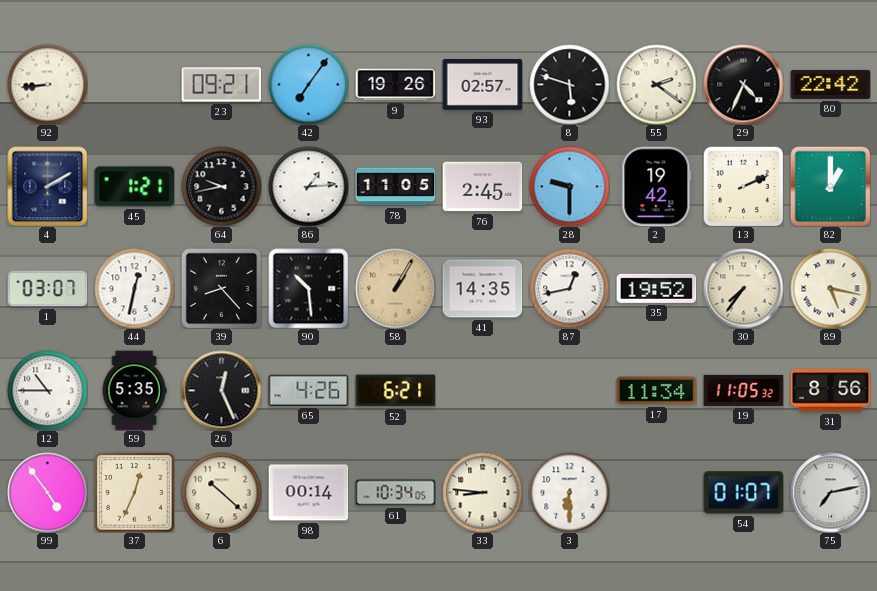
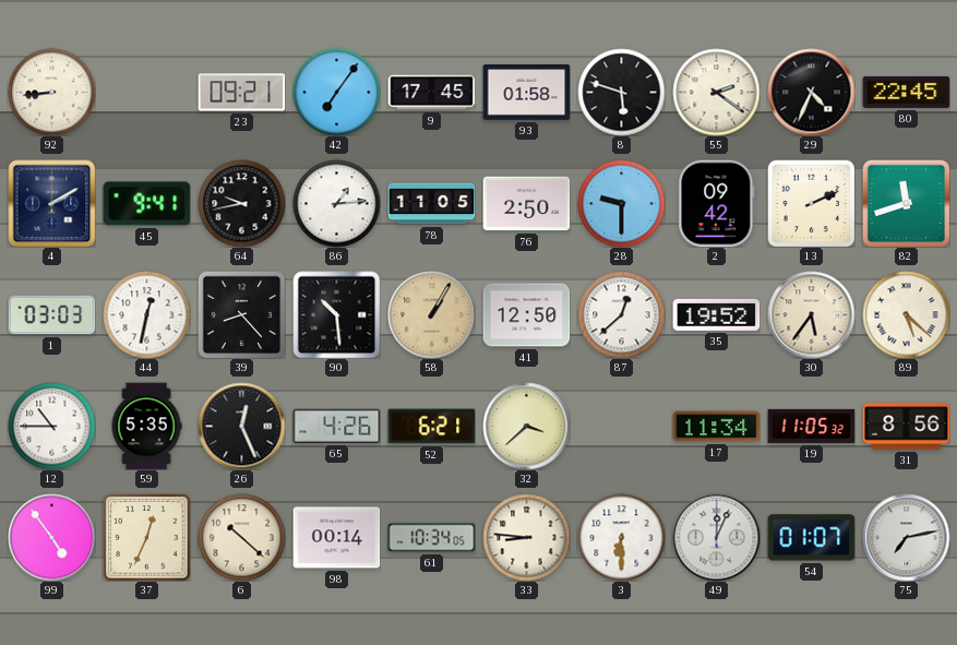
9: 19:26 -> 17:45 (431, 93)
93: 02:57 -> 01:58 (526, 93)
80: 22:42 -> 22:45 (906, 92)
45: 1:21 -> 9:41 (146, 204)
76: 2:45 -> 2:50 (526, 204)
2: 19:42 -> 09:42 (717, 203)
82: 1:00 -> 11:42 (906, 203)
1: 03:07 -> 03:03 (51, 315)
41: 14:35 -> 12:50 (526, 315)
87: 12:43 -> 12:38 (621, 314)
30: 7:36 -> 5:36 (811, 314)
89: 5:17 -> 5:22 (906, 314)
32: none -> 3:38 (526, 426)
49: none -> 12:04 (716, 537)
